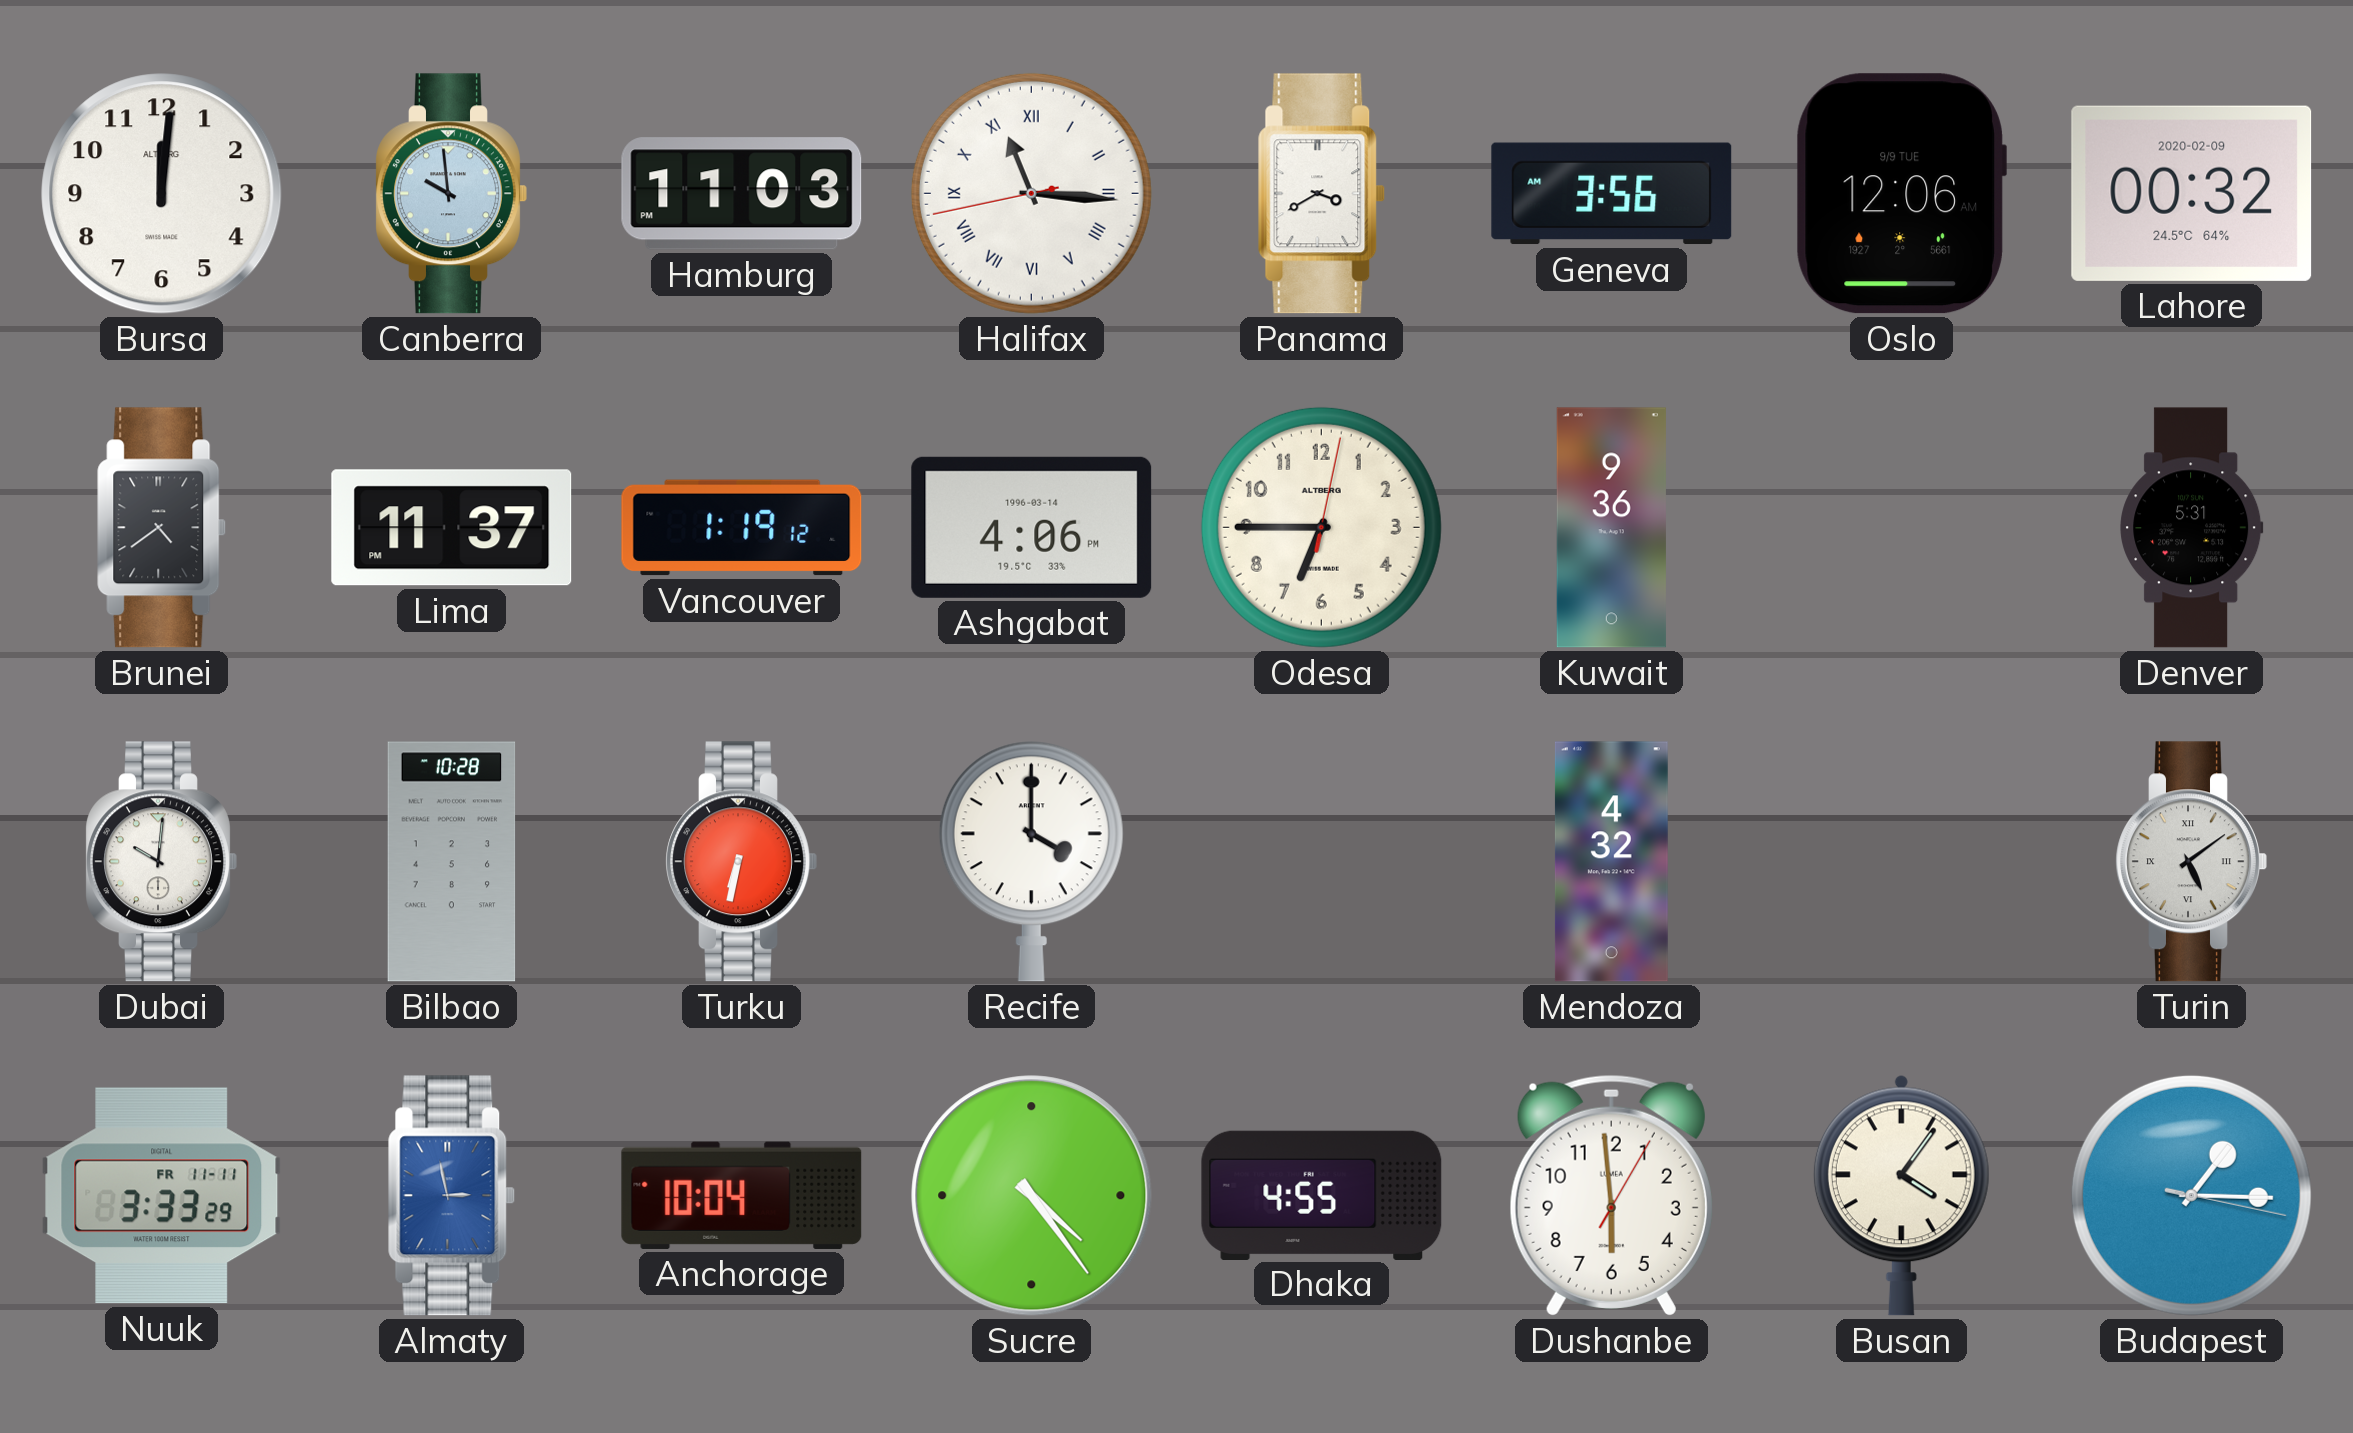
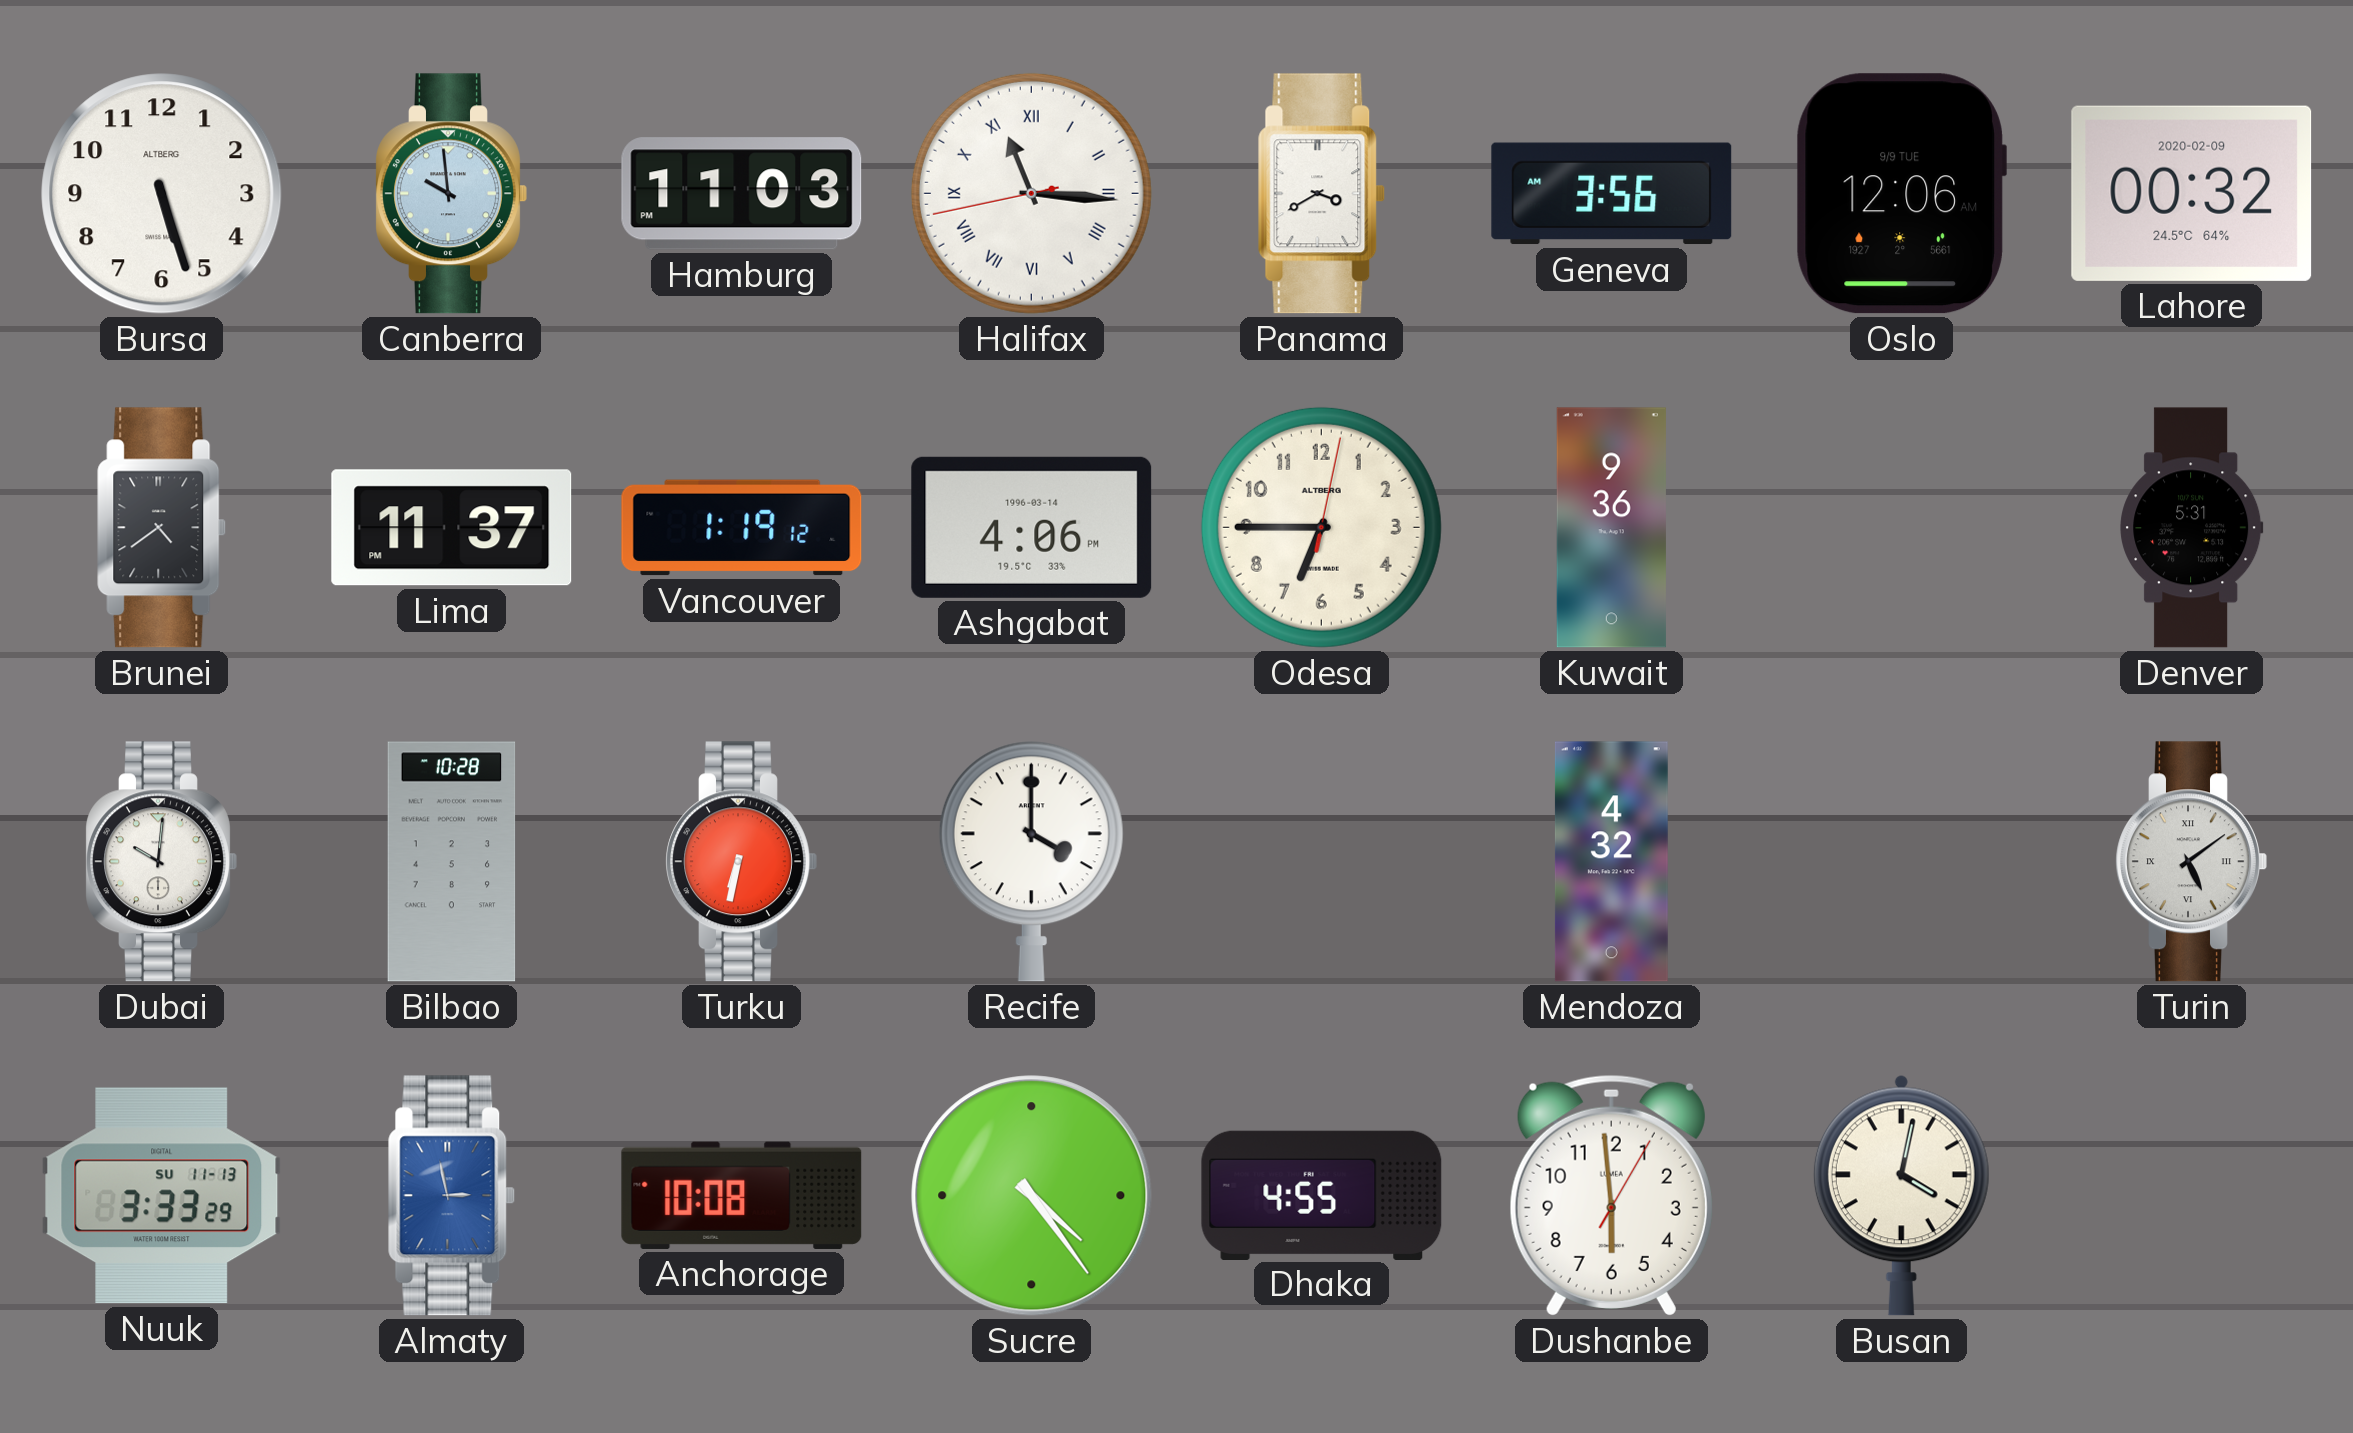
Bursa: 12:01 -> 5:27 (162, 194)
Nuuk date: FR 11-11 -> SU 11-13 (162, 1196)
Anchorage: 10:04 -> 10:08 (742, 1195)
Busan: 4:06 -> 4:02 (1901, 1195)
Budapest: 1:15 -> none (2191, 1195)
